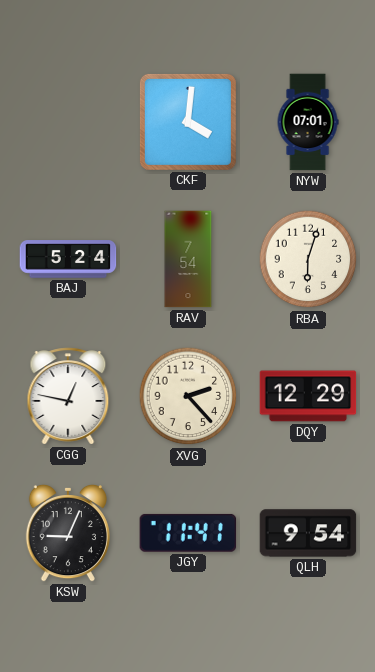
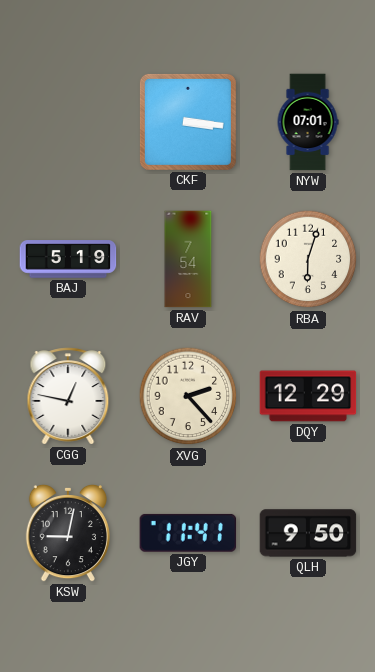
CKF: 4:01 -> 3:16 (188, 122)
BAJ: 5:24 -> 5:19 (68, 259)
KSW: 9:04 -> 9:02 (68, 533)
QLH: 9:54 -> 9:50 (308, 533)
